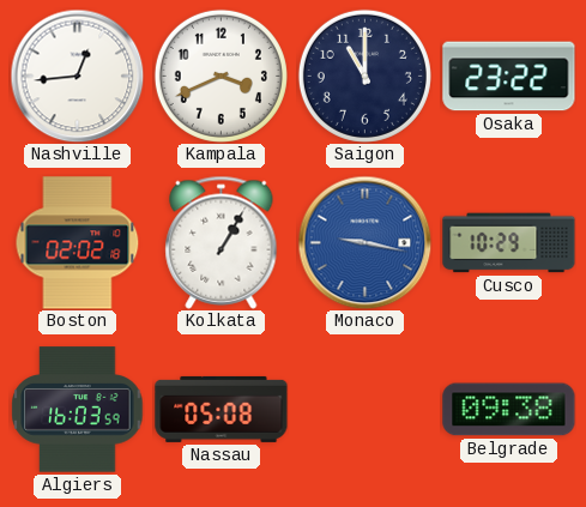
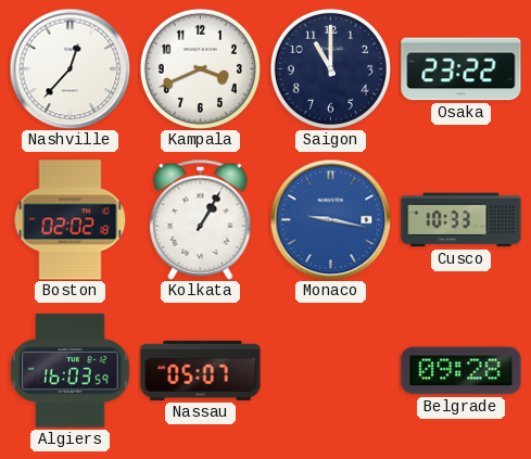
Nashville: 12:44 -> 12:37 (69, 68)
Cusco: 10:29 -> 10:33 (462, 220)
Nassau: 05:08 -> 05:07 (201, 370)
Belgrade: 09:38 -> 09:28 (462, 371)
